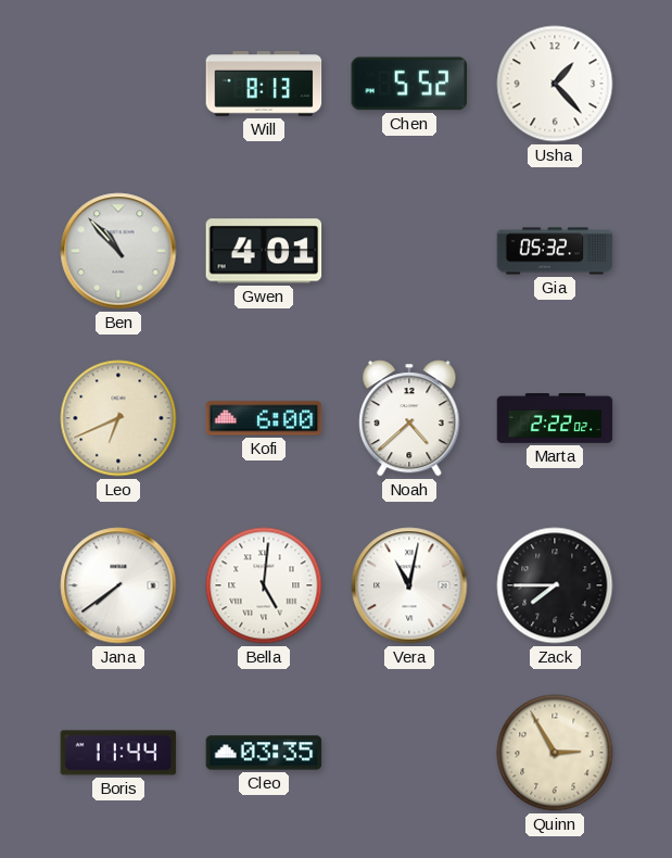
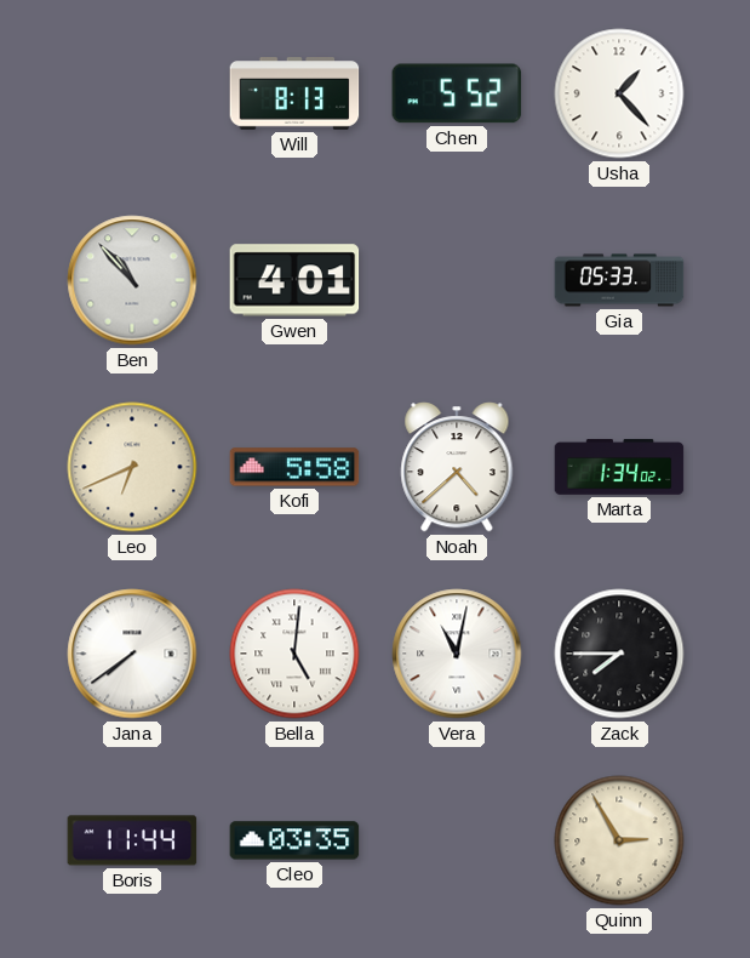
Gia: 05:32 -> 05:33 (619, 280)
Kofi: 6:00 -> 5:58 (294, 467)
Marta: 2:22 -> 1:34 (619, 467)
